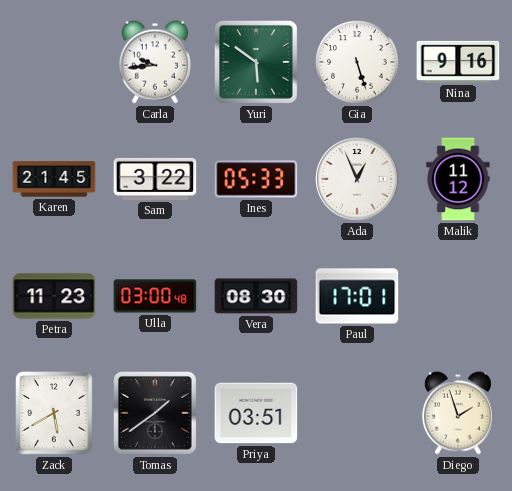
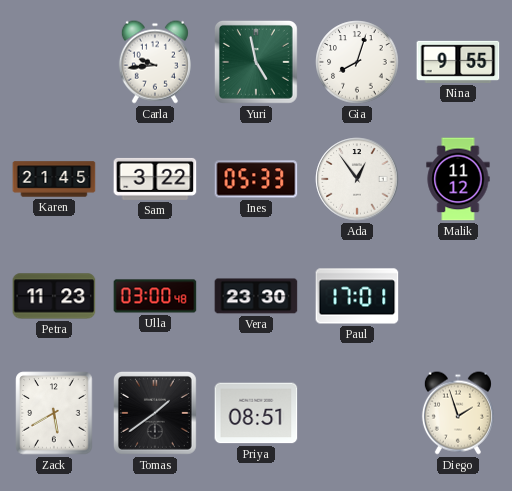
Yuri: 5:51 -> 4:58 (256, 62)
Gia: 5:27 -> 8:03 (357, 62)
Nina: 9:16 -> 9:55 (458, 62)
Ada: 12:56 -> 12:54 (357, 179)
Vera: 08:30 -> 23:30 (256, 296)
Priya: 03:51 -> 08:51 (256, 413)
